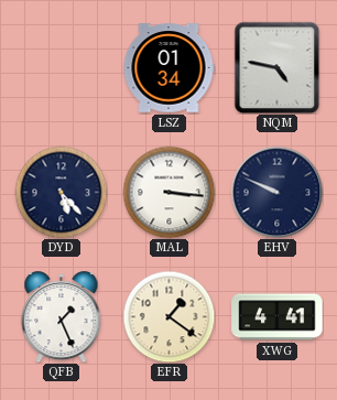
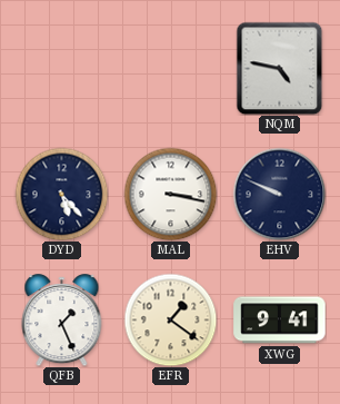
LSZ: 01:34 -> none (168, 68)
MAL: 3:16 -> 3:17 (170, 194)
XWG: 4:41 -> 9:41 (280, 321)
